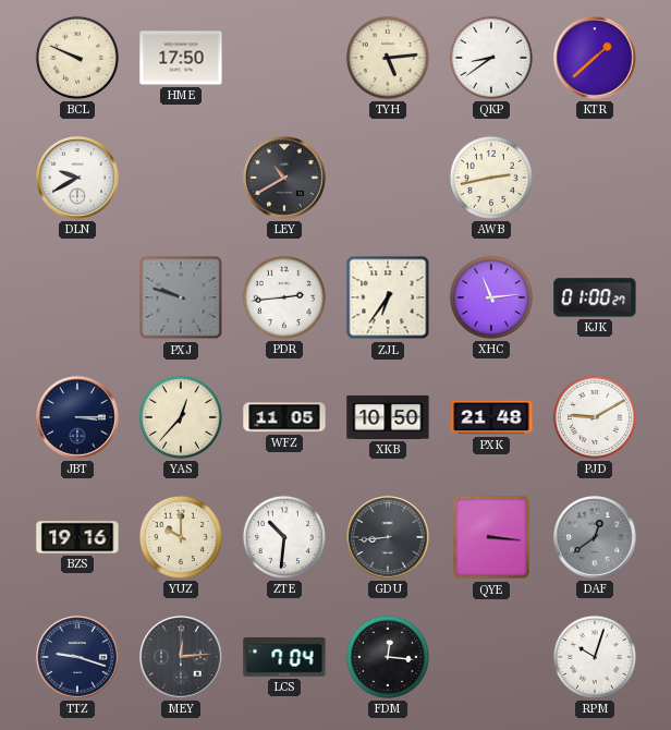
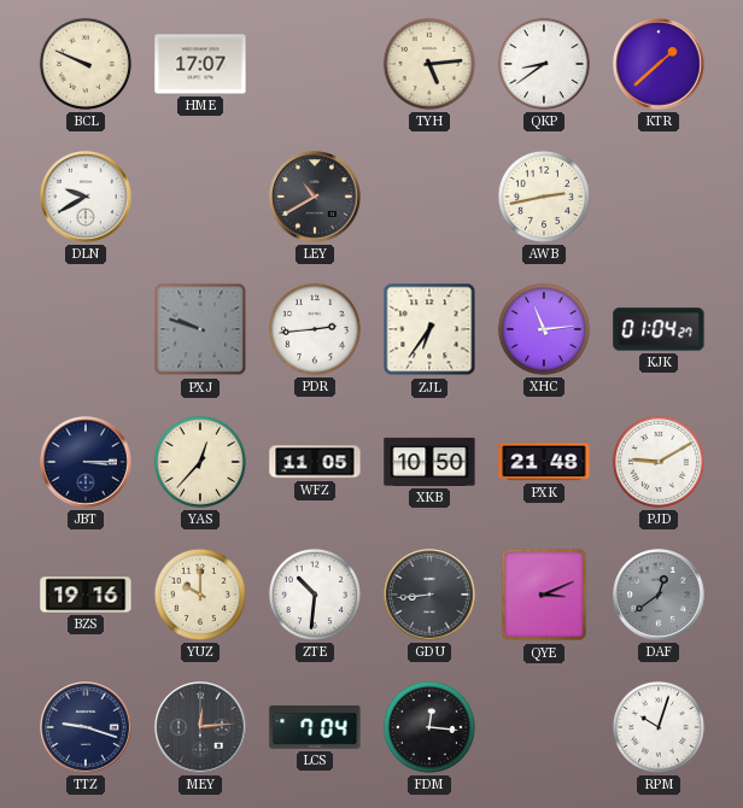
HME: 17:50 -> 17:07 (200, 64)
KJK: 01:00 -> 01:04 (659, 329)
QYE: 3:16 -> 3:11 (544, 595)
